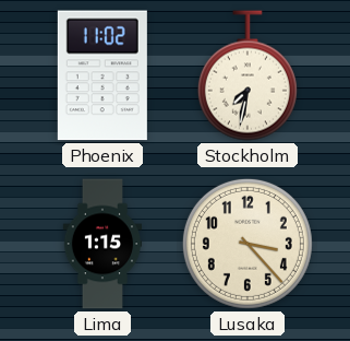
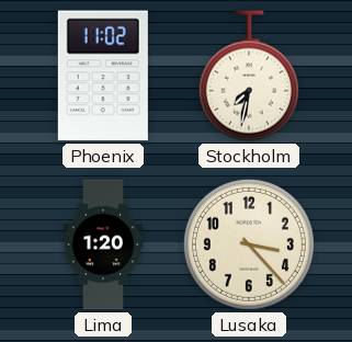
Lima: 1:15 -> 1:20 (103, 244)
